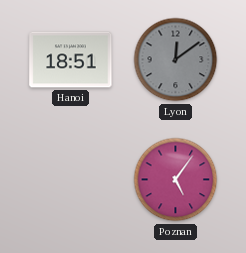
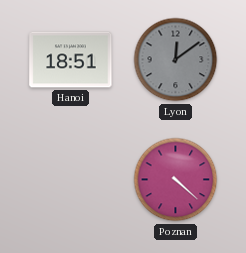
Poznan: 5:06 -> 4:22 (176, 180)
